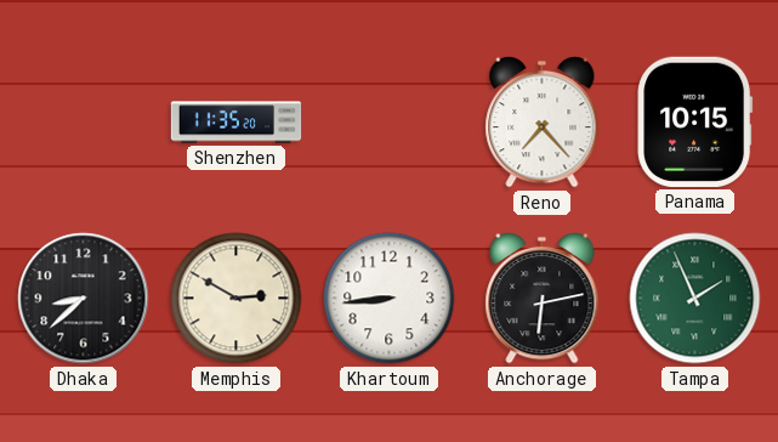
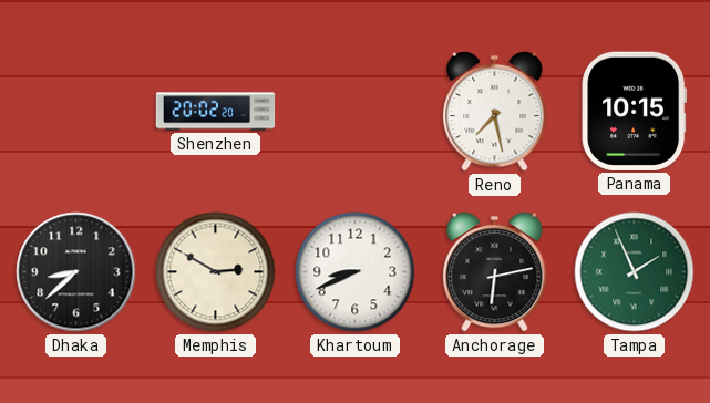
Shenzhen: 11:35 -> 20:02 (216, 112)
Reno: 7:23 -> 7:28 (495, 111)
Khartoum: 8:44 -> 8:41 (356, 272)
